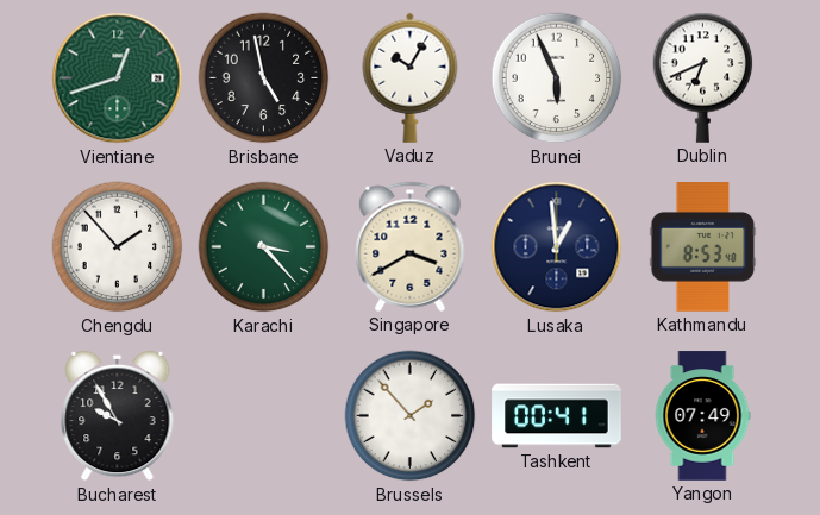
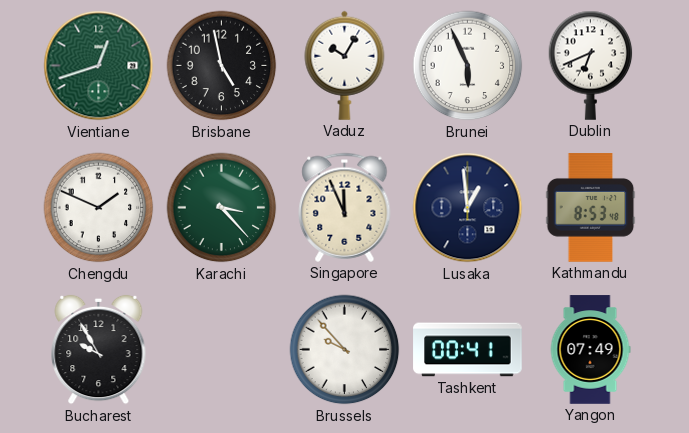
Chengdu: 1:53 -> 1:49 (99, 208)
Singapore: 3:40 -> 11:56 (345, 207)
Brussels: 1:53 -> 9:53 (345, 350)
